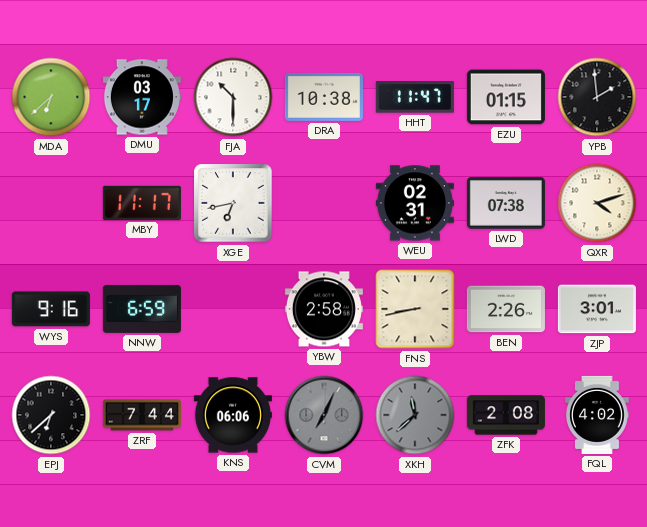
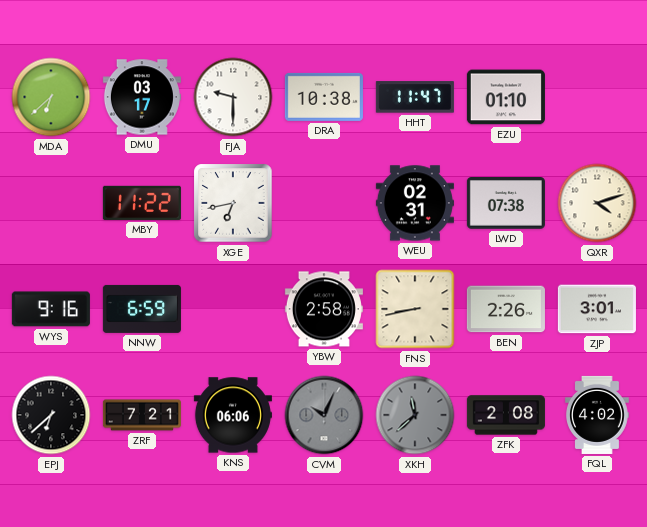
FJA: 10:30 -> 9:30 (233, 97)
EZU: 01:15 -> 01:10 (506, 97)
YPB: 1:59 -> none (597, 97)
MBY: 11:17 -> 11:22 (142, 203)
ZRF: 7:44 -> 7:21 (142, 415)
CVM: 7:04 -> 10:04 (324, 415)
